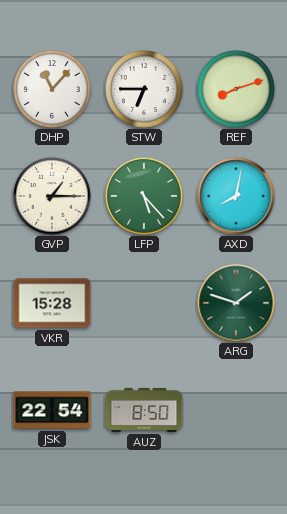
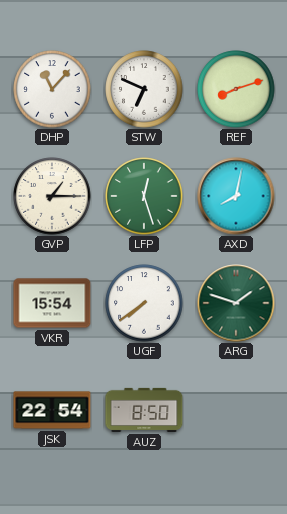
STW: 6:45 -> 6:49 (144, 89)
LFP: 5:23 -> 12:27 (144, 196)
VKR: 15:28 -> 15:54 (52, 303)
UGF: none -> 7:39 (144, 303)
